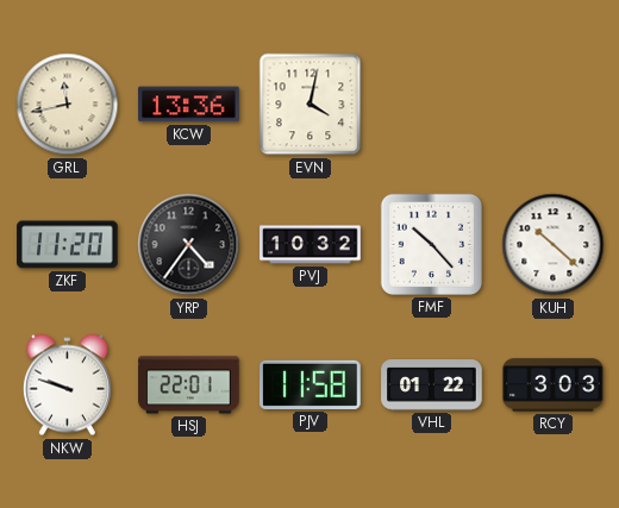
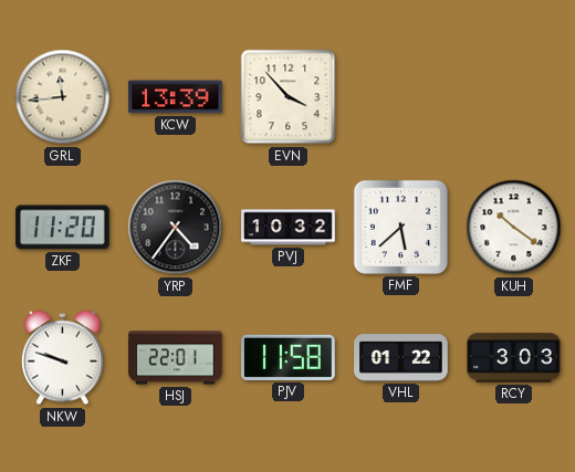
GRL: 11:43 -> 11:44 (63, 97)
KCW: 13:36 -> 13:39 (176, 97)
EVN: 4:02 -> 3:53 (289, 97)
FMF: 10:23 -> 5:38 (400, 227)
KUH: 10:22 -> 10:21 (514, 228)
